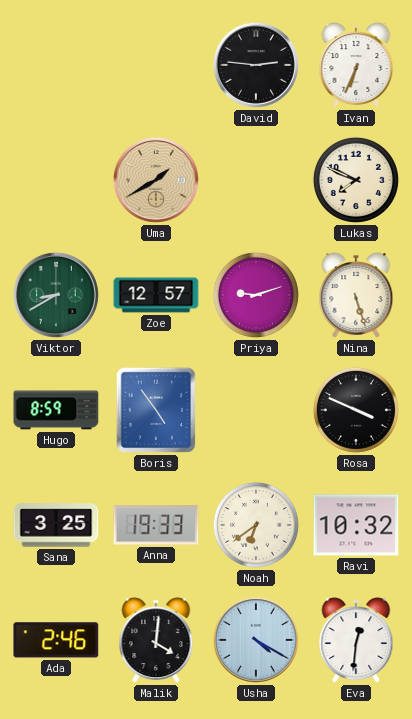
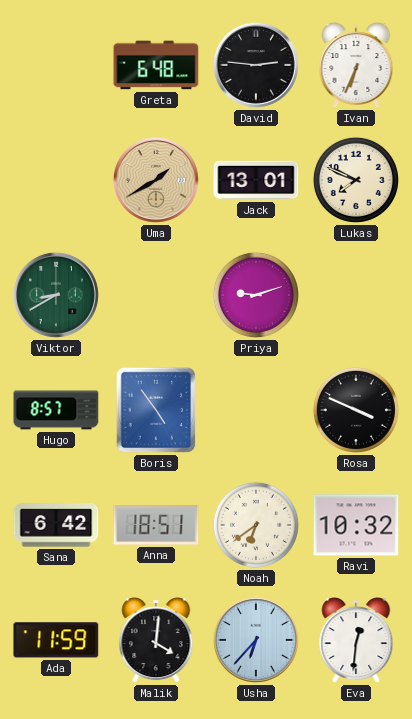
Greta: none -> 6:48 (156, 65)
Jack: none -> 13:01 (256, 180)
Zoe: 12:57 -> none (156, 295)
Nina: 5:27 -> none (356, 296)
Hugo: 8:59 -> 8:57 (56, 410)
Sana: 3:25 -> 6:42 (56, 525)
Anna: 19:33 -> 18:51 (156, 525)
Ada: 2:46 -> 11:59 (56, 640)
Usha: 4:20 -> 6:37 (256, 640)
